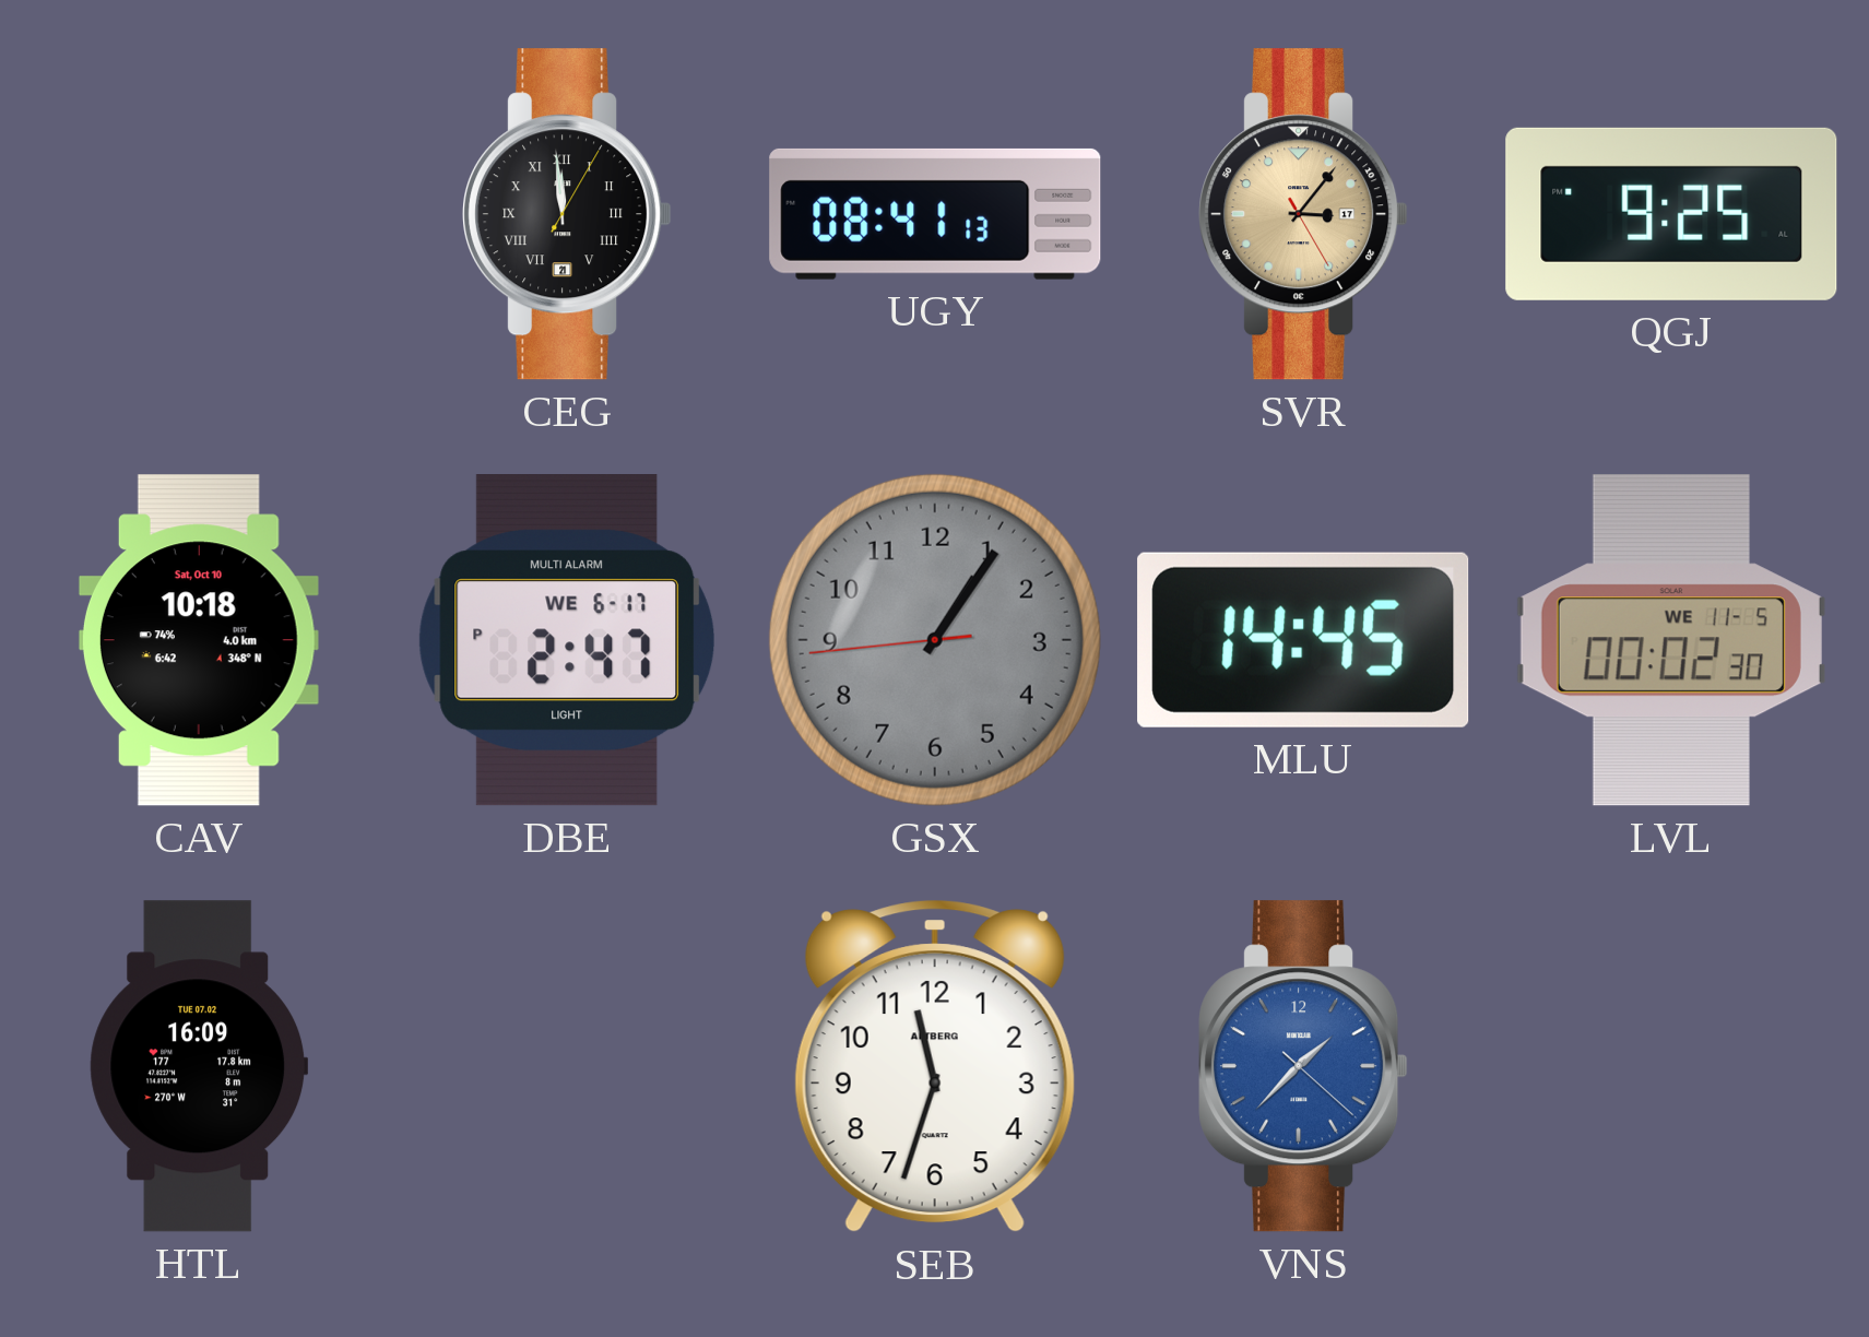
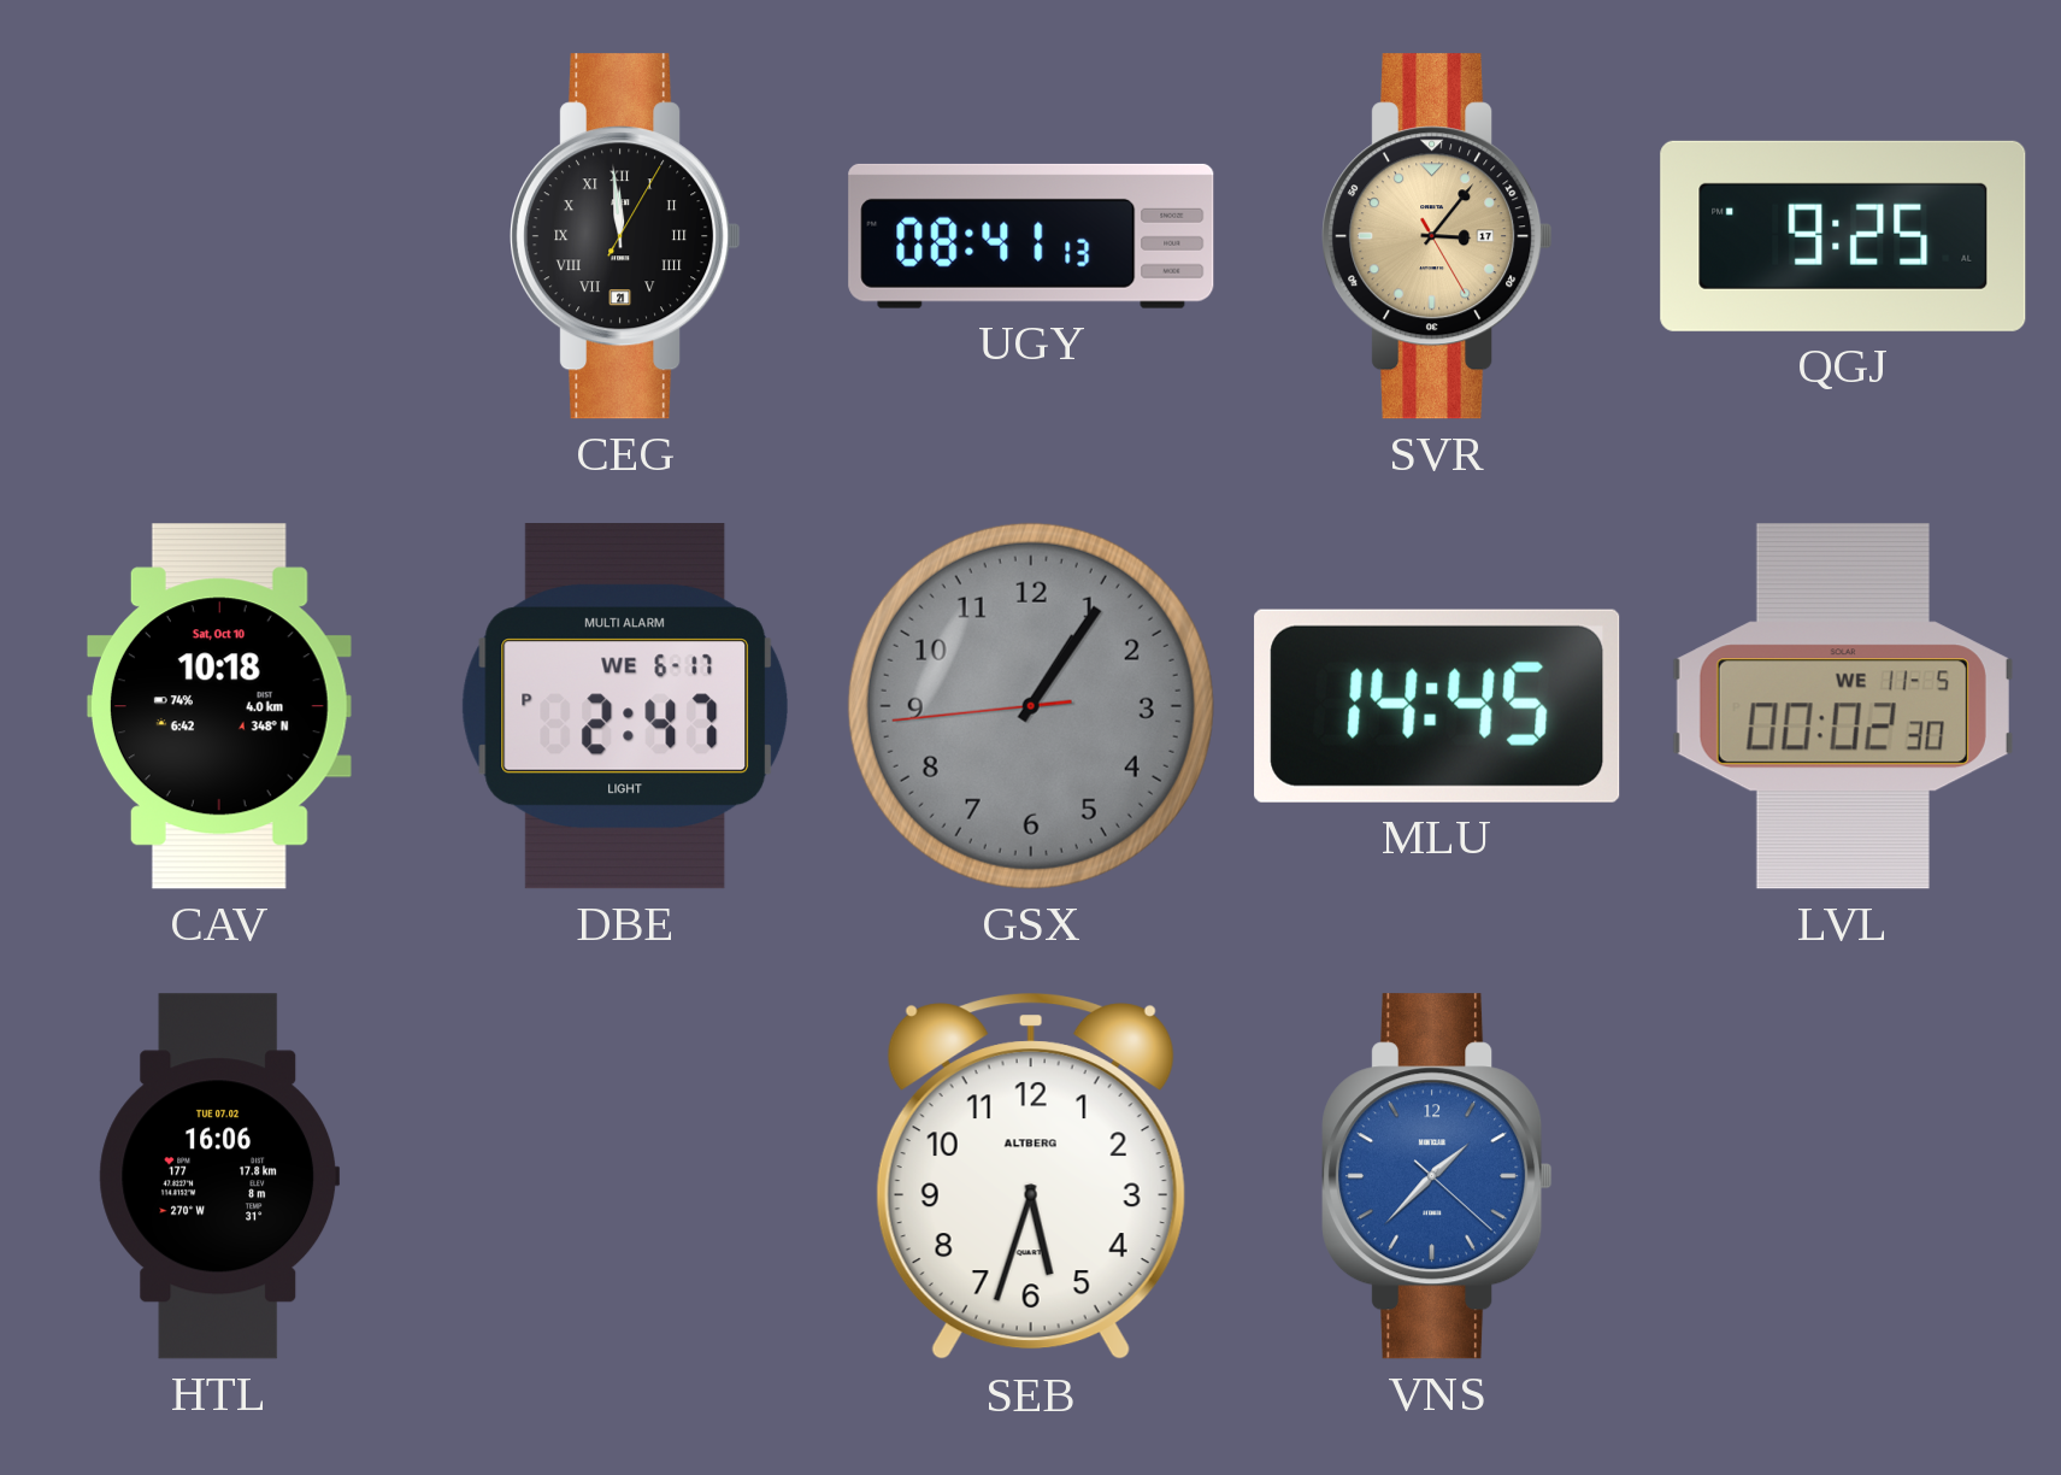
HTL: 16:09 -> 16:06 (219, 1176)
SEB: 11:33 -> 5:33 (1031, 1177)
